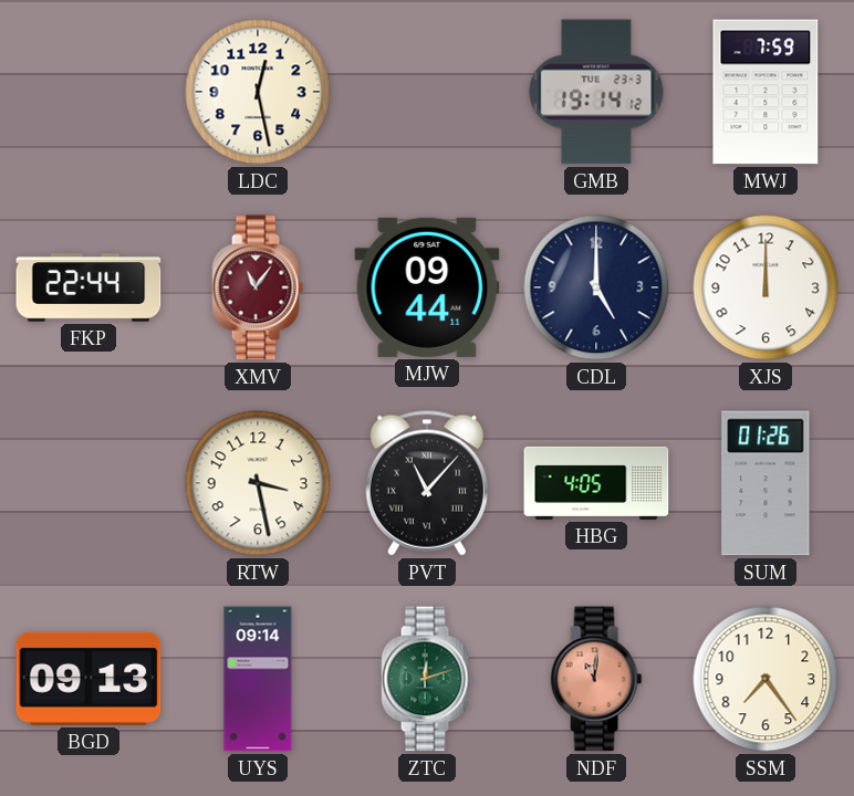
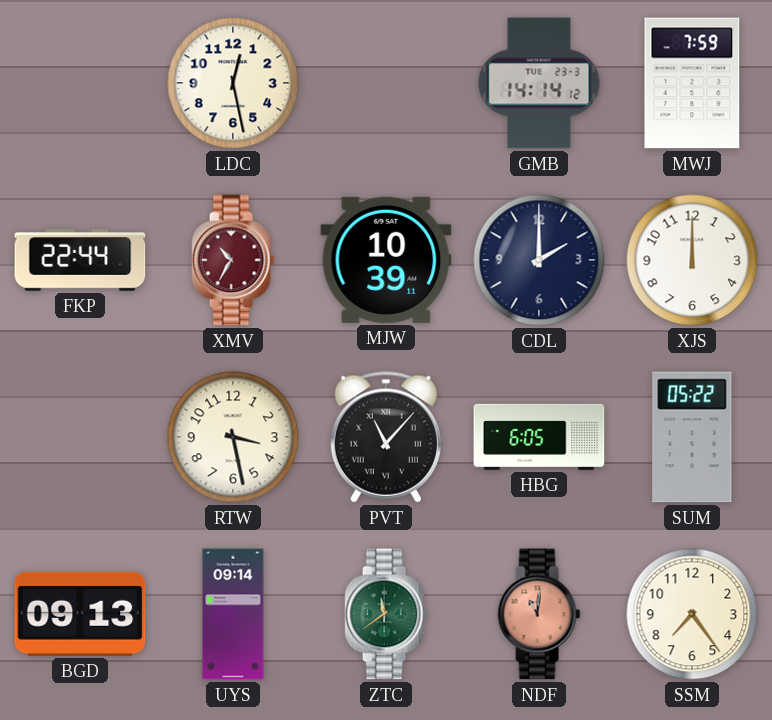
GMB: 19:14 -> 14:14 (539, 83)
XMV: 11:06 -> 10:35 (233, 260)
MJW: 09:44 -> 10:39 (386, 260)
CDL: 5:00 -> 2:00 (539, 260)
HBG: 4:05 -> 6:05 (539, 437)
SUM: 01:26 -> 05:22 (692, 437)
ZTC: 12:12 -> 11:39 (386, 614)
